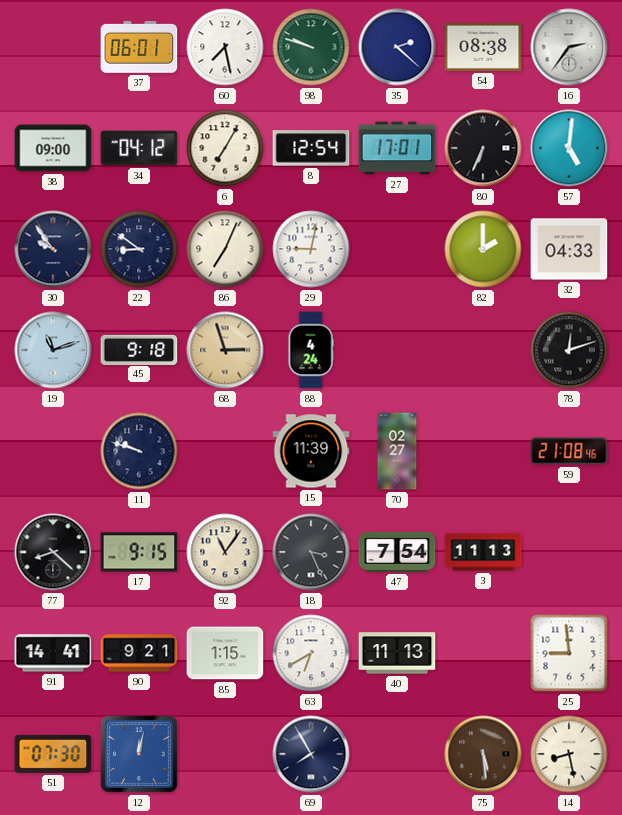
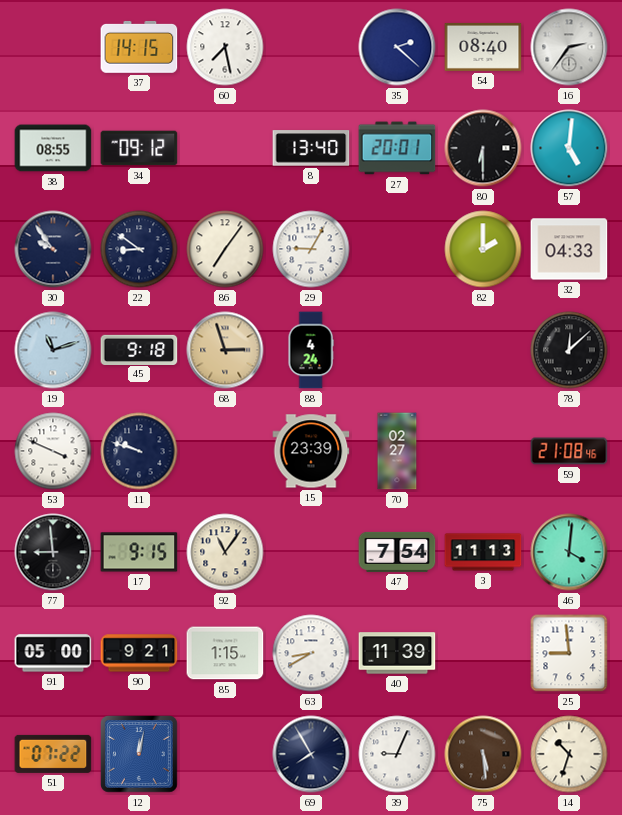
37: 06:01 -> 14:15 (139, 47)
98: 9:48 -> none (311, 47)
54: 08:38 -> 08:40 (483, 47)
38: 09:00 -> 08:55 (53, 148)
34: 04:12 -> 09:12 (139, 148)
6: 7:05 -> none (225, 148)
8: 12:54 -> 13:40 (311, 148)
27: 17:01 -> 20:01 (397, 148)
80: 6:34 -> 6:30 (483, 148)
86: 7:04 -> 7:06 (225, 249)
29: 9:02 -> 9:05 (311, 249)
78: 12:12 -> 12:08 (569, 350)
53: none -> 3:49 (53, 451)
15: 11:39 -> 23:39 (311, 451)
77: 8:22 -> 8:59 (53, 552)
18: 3:26 -> none (311, 552)
46: none -> 4:01 (569, 552)
91: 14:41 -> 05:00 (53, 653)
63: 6:40 -> 8:40 (311, 653)
40: 11:13 -> 11:39 (397, 653)
51: 07:30 -> 07:22 (53, 754)
39: none -> 9:04 (397, 754)
14: 8:28 -> 10:33 (569, 754)
